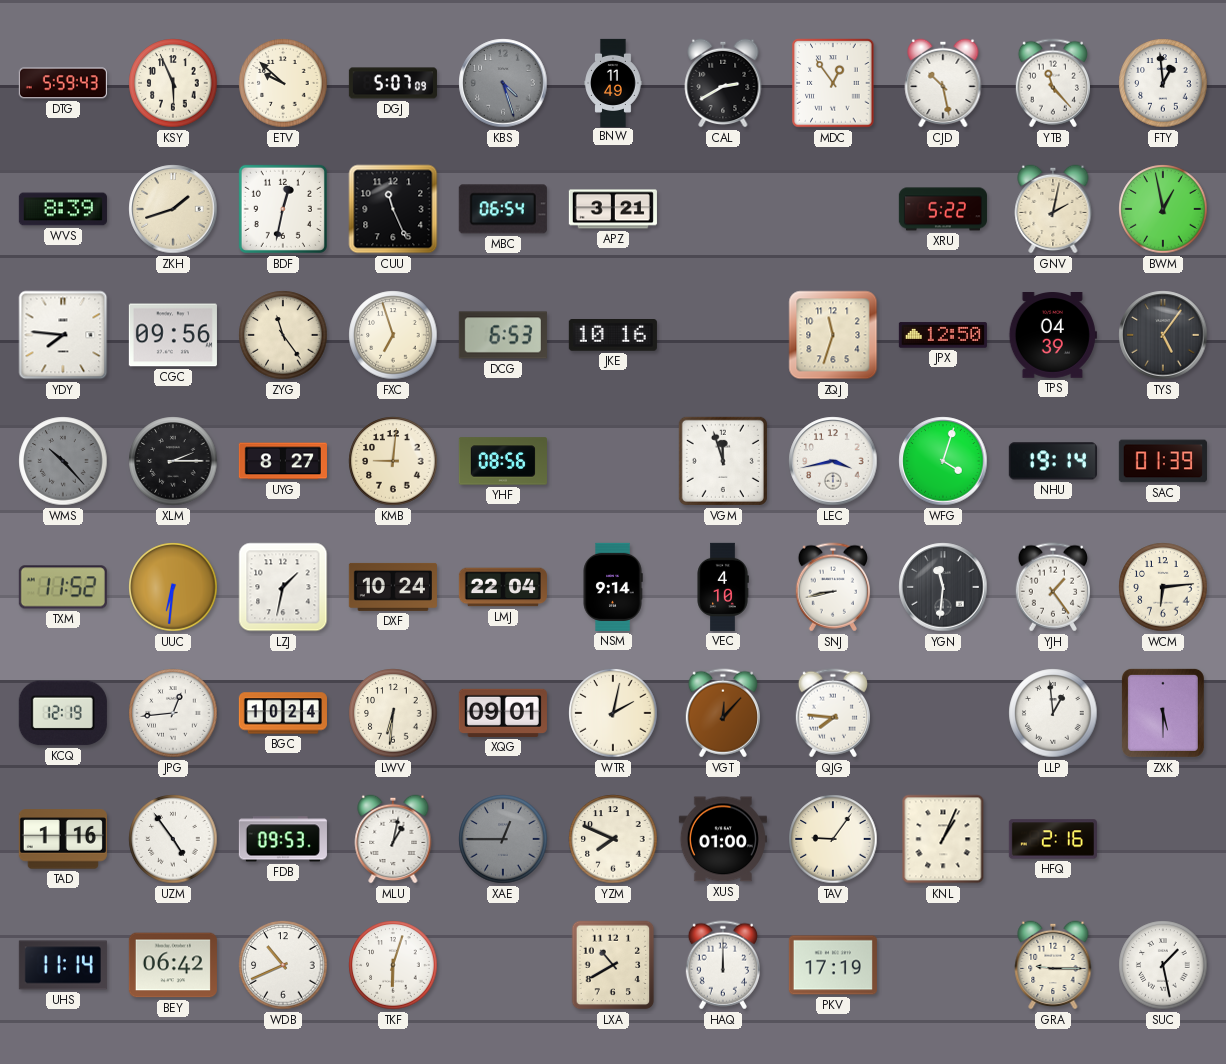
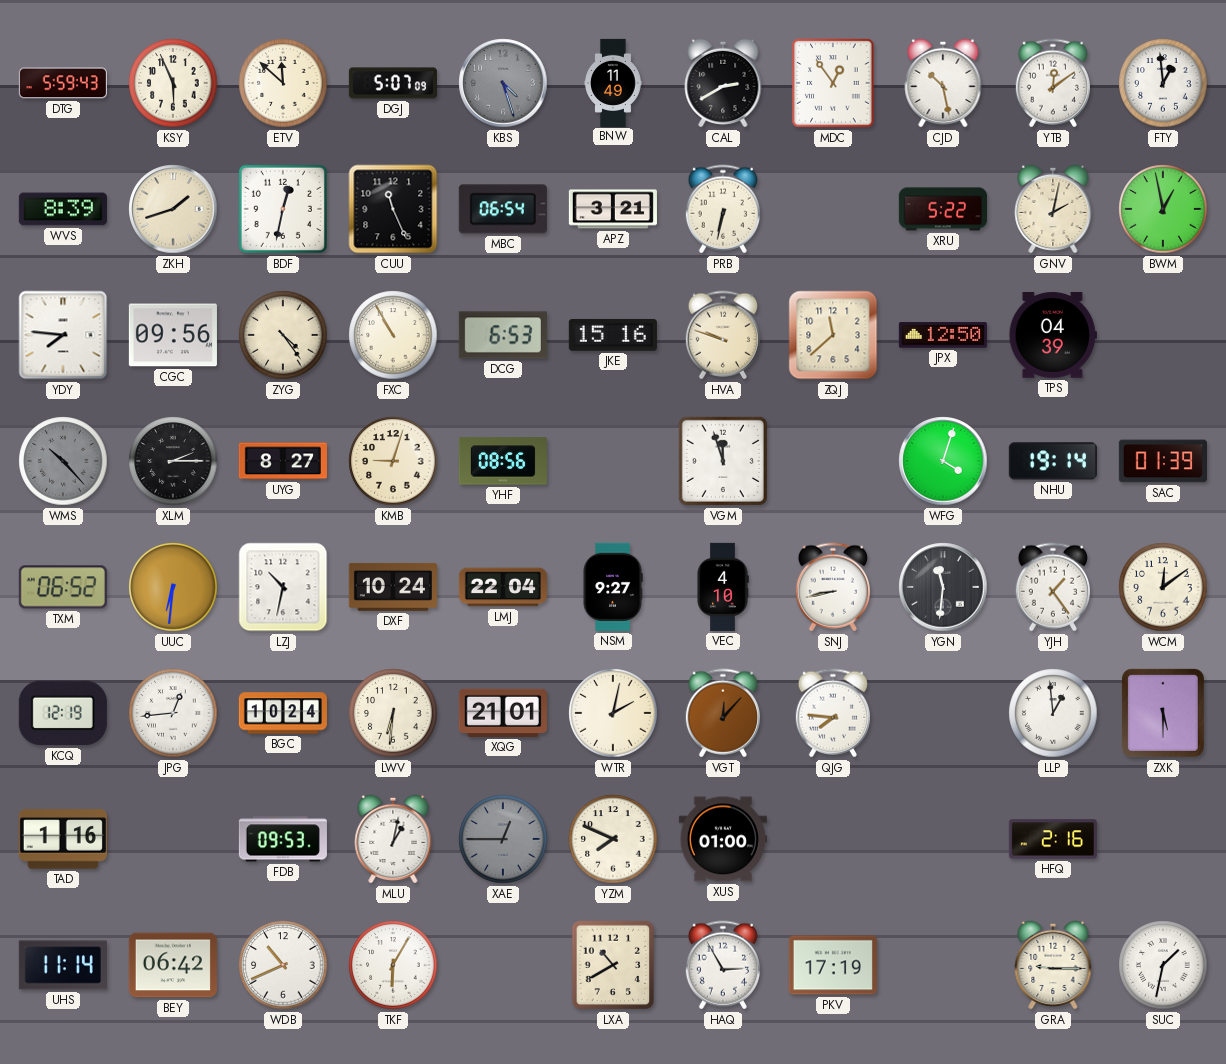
ETV: 9:52 -> 11:52 (283, 83)
YTB: 11:23 -> 12:09 (1053, 83)
PRB: none -> 6:32 (723, 209)
ZYG: 11:24 -> 4:24 (283, 335)
FXC: 6:57 -> 10:55 (393, 335)
JKE: 10:16 -> 15:16 (613, 336)
HVA: none -> 9:48 (723, 335)
ZQJ: 11:33 -> 11:38 (833, 335)
TYS: 5:06 -> none (1163, 335)
KMB: 9:01 -> 9:03 (393, 461)
LEC: 3:43 -> none (833, 461)
TXM: 11:52 -> 06:52 (63, 587)
LZJ: 1:32 -> 10:32 (283, 587)
NSM: 9:14 -> 9:27 (613, 587)
WCM: 6:14 -> 12:09 (1163, 587)
XQG: 09:01 -> 21:01 (503, 713)
UZM: 4:54 -> none (173, 839)
TAV: 9:06 -> none (833, 839)
KNL: 1:04 -> none (943, 839)
TKF: 6:03 -> 6:05 (393, 965)
HAQ: 12:00 -> 2:55 (723, 965)
SUC: 1:28 -> 1:32 (1163, 965)
